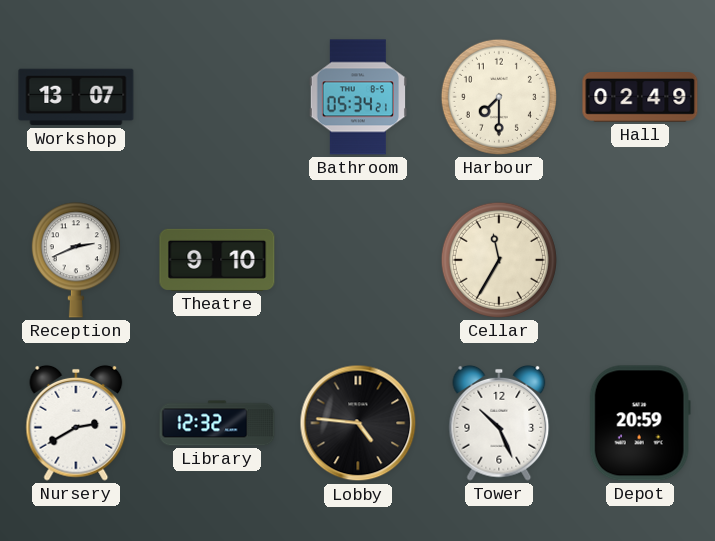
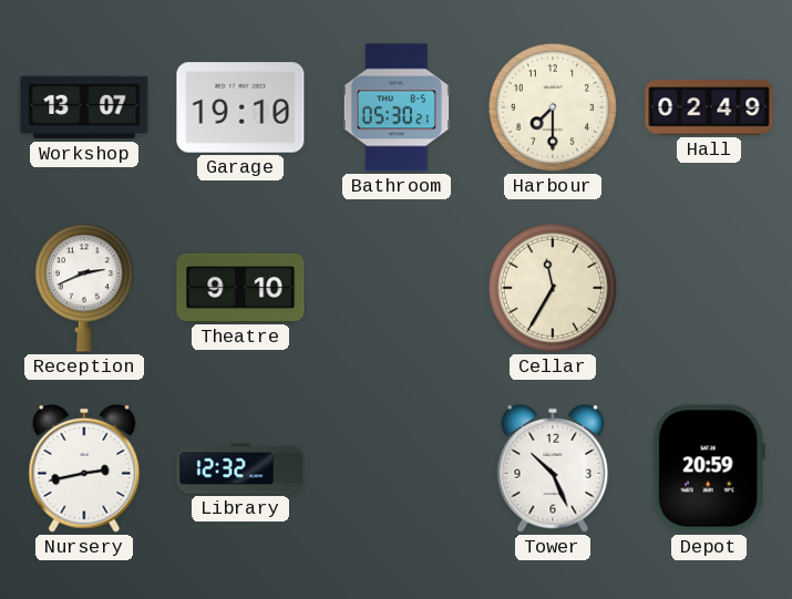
Garage: none -> 19:10 (240, 107)
Bathroom: 05:34 -> 05:30 (397, 107)
Nursery: 2:40 -> 2:43 (84, 468)
Lobby: 4:46 -> none (358, 423)
